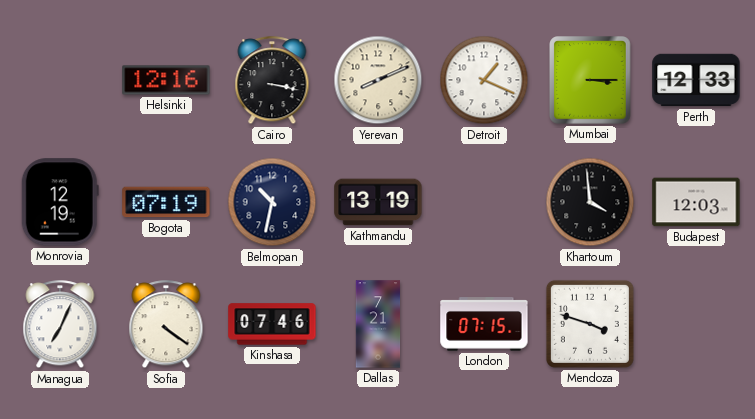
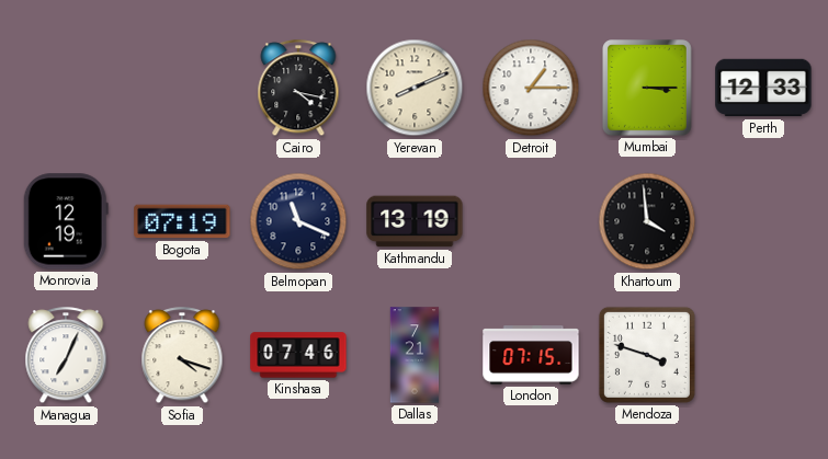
Helsinki: 12:16 -> none (166, 80)
Cairo: 3:17 -> 4:17 (298, 89)
Detroit: 1:19 -> 1:15 (531, 88)
Belmopan: 10:32 -> 11:19 (298, 221)
Budapest: 12:03 -> none (696, 202)
Sofia: 4:21 -> 4:18 (182, 356)
